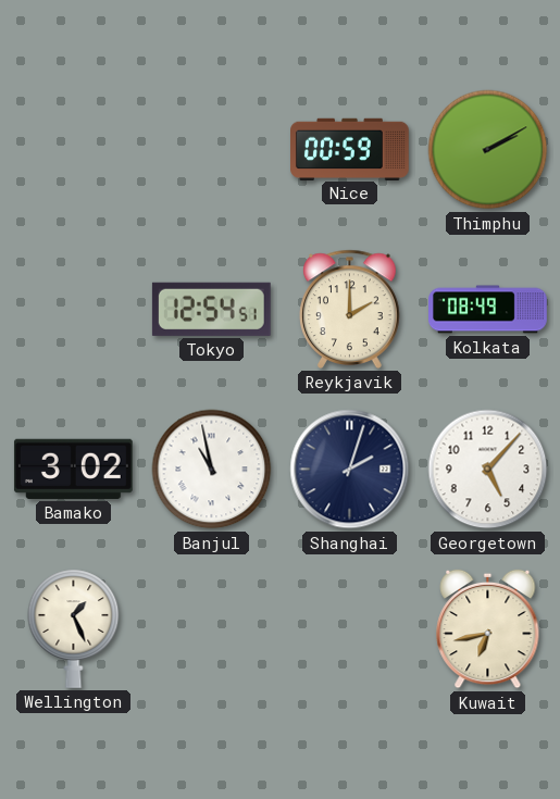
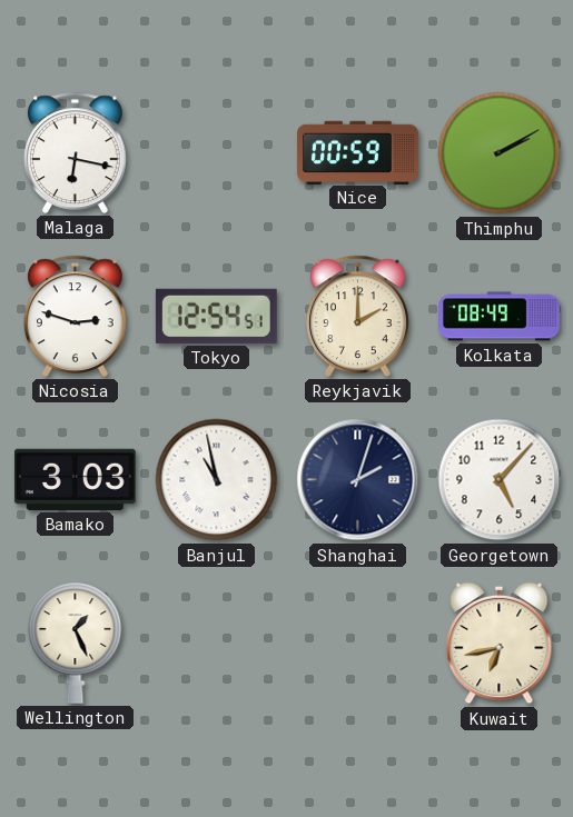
Malaga: none -> 6:17 (76, 152)
Nicosia: none -> 2:48 (76, 316)
Bamako: 3:02 -> 3:03 (75, 479)
